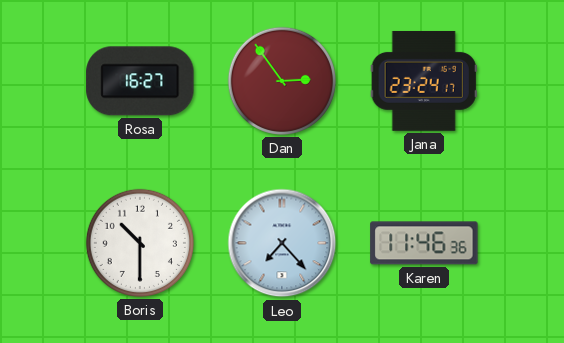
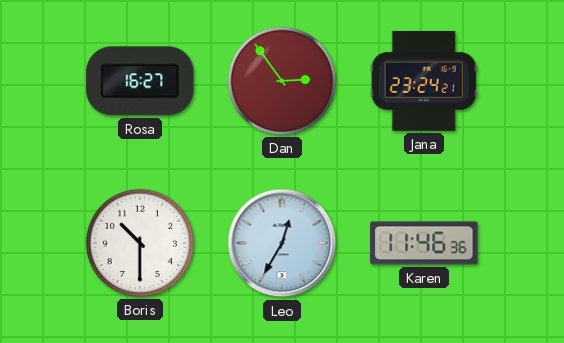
Jana: 23:24:17 -> 23:24:21 (424, 81)
Leo: 7:23 -> 12:35 (282, 243)
